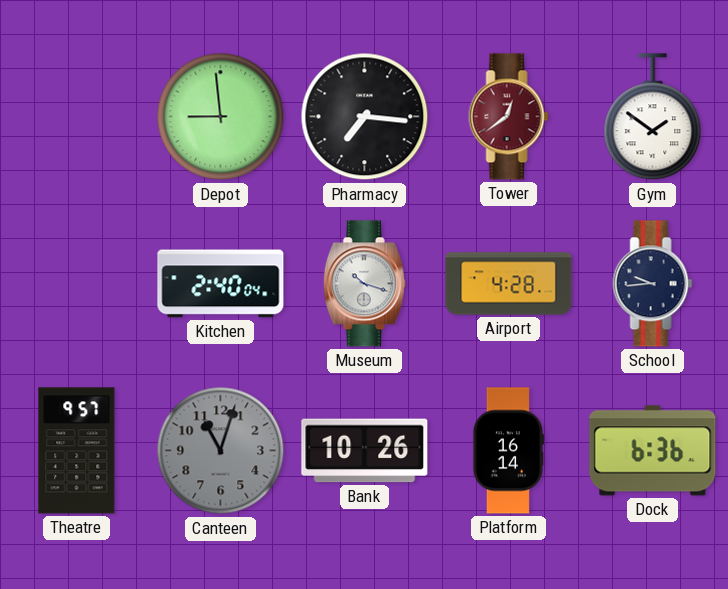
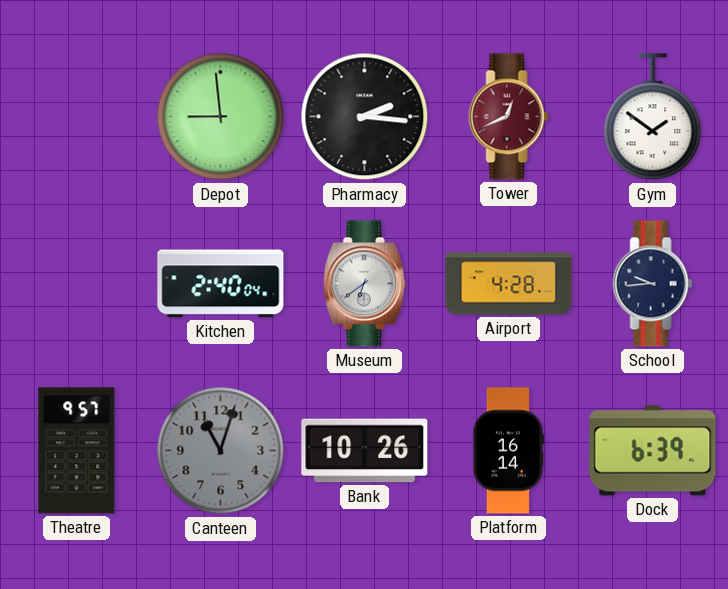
Pharmacy: 7:16 -> 2:16 (365, 117)
Tower: 12:39 -> 12:41 (509, 117)
Museum: 10:18 -> 6:39 (364, 284)
Dock: 6:36 -> 6:39 (653, 451)
